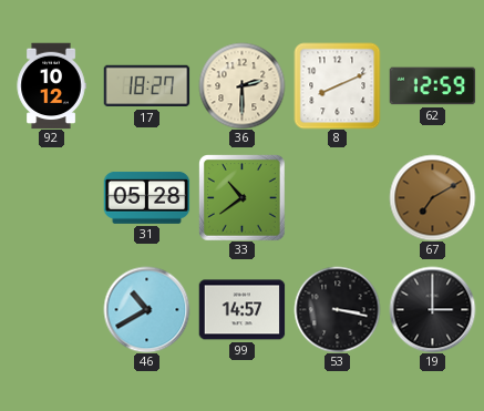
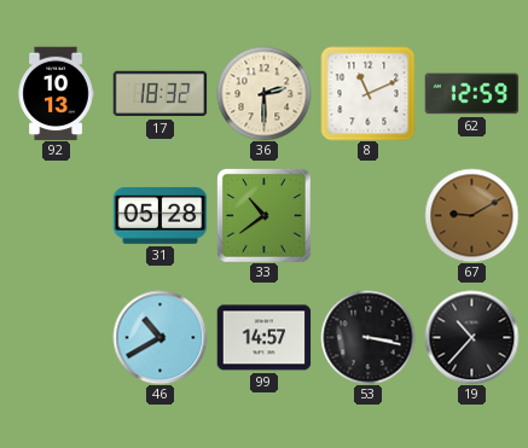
92: 10:12 -> 10:13 (56, 93)
17: 18:27 -> 18:32 (159, 94)
8: 8:11 -> 11:11 (367, 93)
67: 7:10 -> 9:10 (471, 215)
19: 3:00 -> 10:37 (471, 337)
